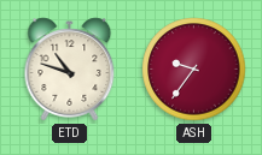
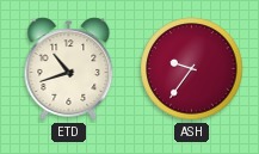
ETD: 10:48 -> 10:42 (69, 69)
